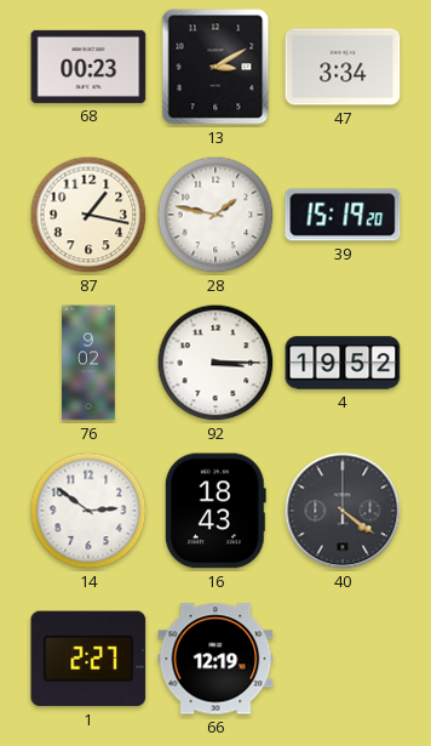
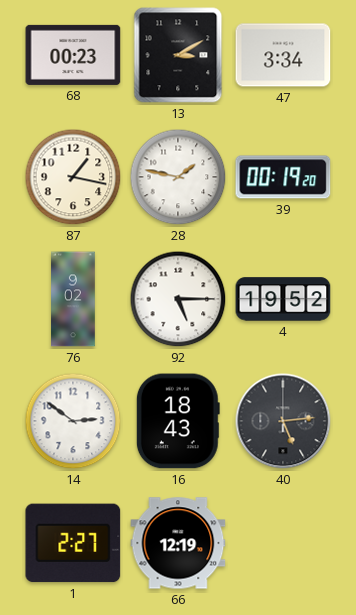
39: 15:19 -> 00:19 (283, 177)
92: 3:15 -> 5:15 (178, 299)
40: 4:21 -> 5:14 (283, 421)
